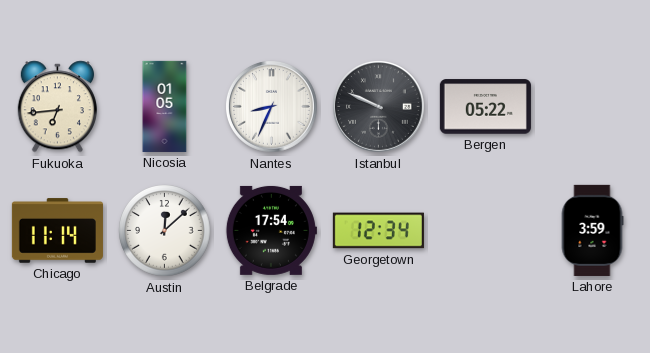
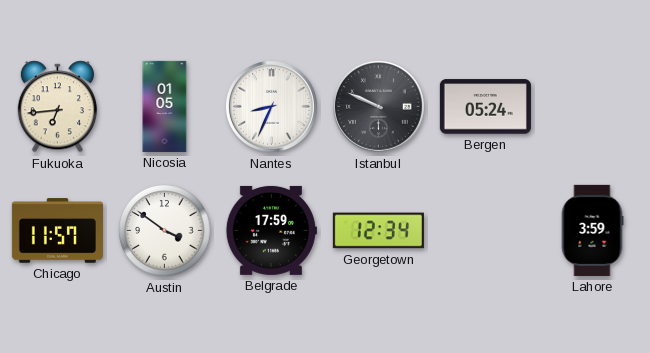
Bergen: 05:22 -> 05:24 (485, 107)
Chicago: 11:14 -> 11:57 (57, 231)
Austin: 12:08 -> 3:51 (165, 231)
Belgrade: 17:54 -> 17:59 (271, 230)
